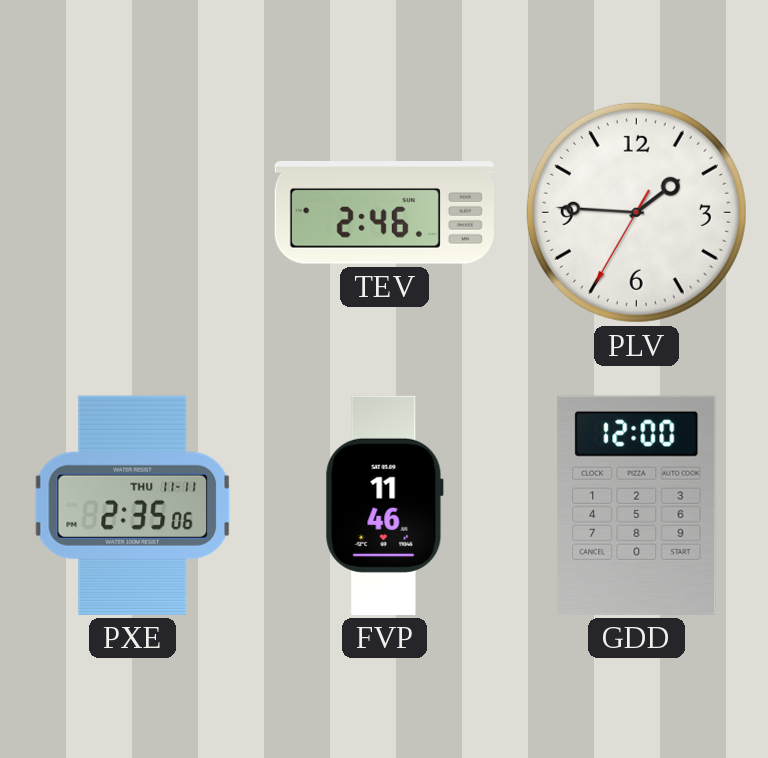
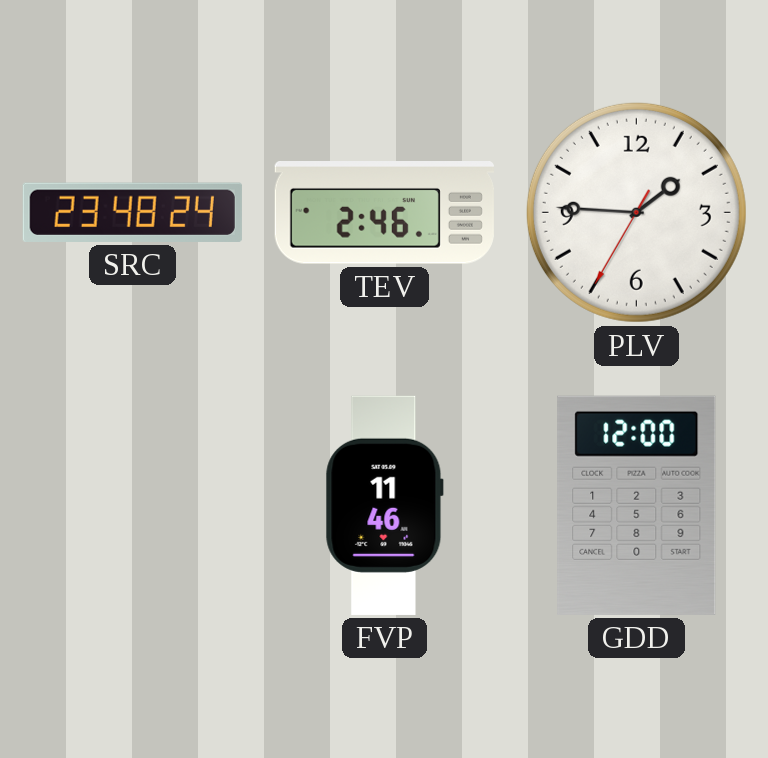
SRC: none -> 23:48 (132, 212)
PXE: 2:35 -> none (133, 505)
